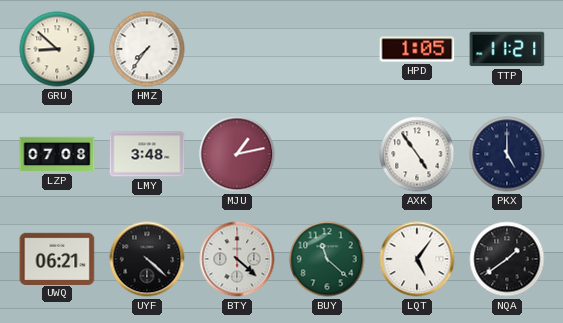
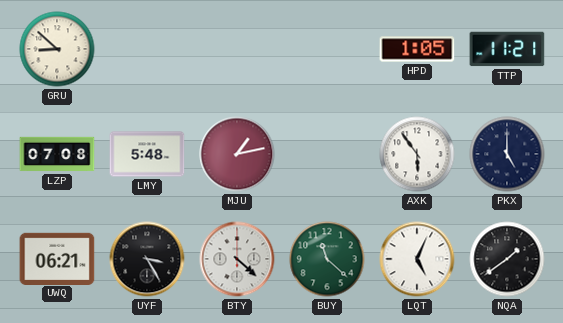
HMZ: 7:36 -> none (147, 49)
LMY: 3:48 -> 5:48 (147, 154)
AXK: 4:54 -> 5:54 (417, 154)
UYF: 4:22 -> 3:25 (147, 259)
LQT: 5:06 -> 5:04 (417, 259)
